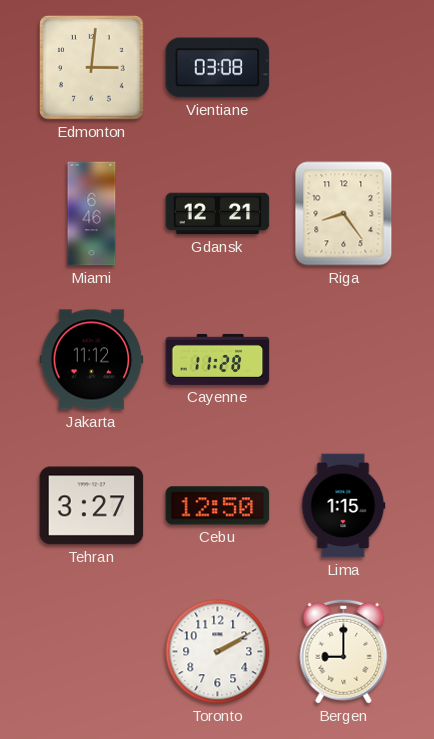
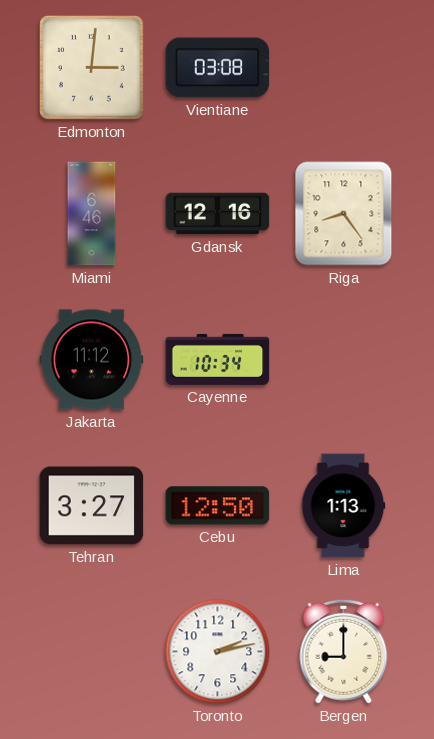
Gdansk: 12:21 -> 12:16 (218, 214)
Cayenne: 11:28 -> 10:34 (218, 359)
Lima: 1:15 -> 1:13 (343, 506)
Toronto: 2:10 -> 2:13 (218, 652)
